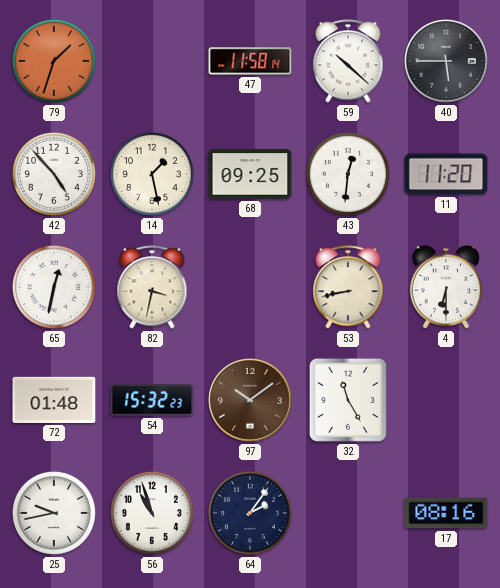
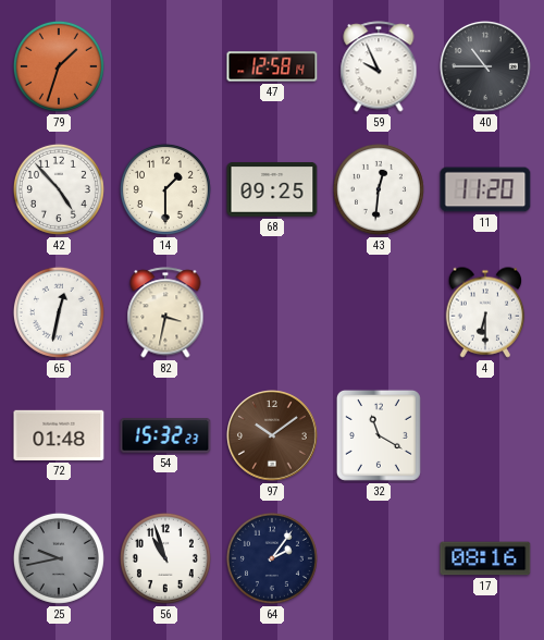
47: 11:58 -> 12:58 (272, 66)
59: 10:22 -> 9:56 (379, 66)
40: 5:45 -> 10:45 (486, 67)
14: 1:28 -> 1:30 (165, 189)
53: 8:43 -> none (348, 287)
32: 11:25 -> 11:20 (379, 435)
25 dial: white -> grey (59, 558)
